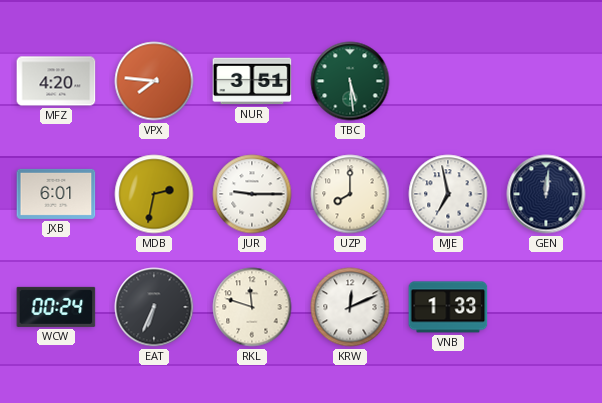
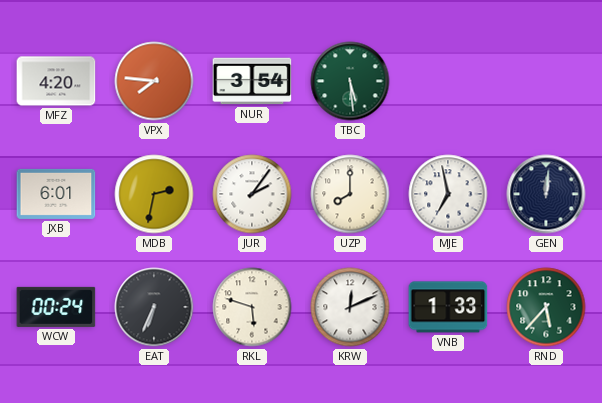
NUR: 3:51 -> 3:54 (252, 81)
JUR: 9:15 -> 2:06 (252, 194)
RKL: 11:48 -> 5:48 (252, 307)
RND: none -> 5:37 (546, 307)
